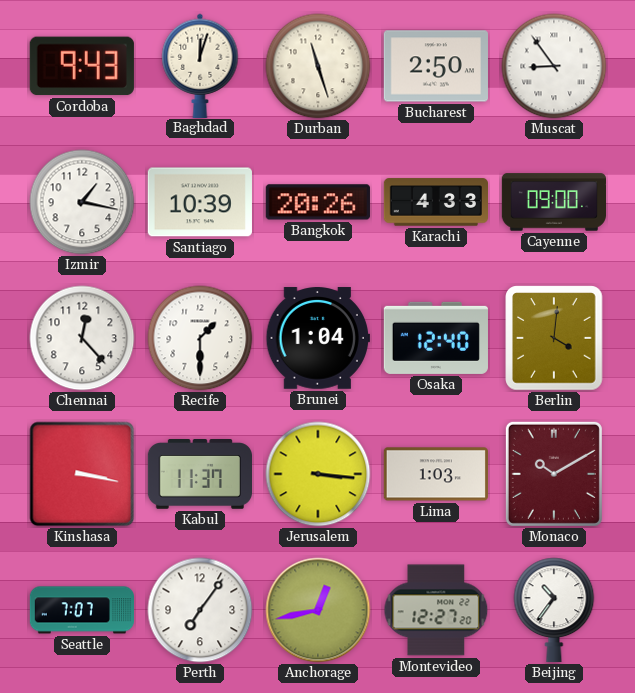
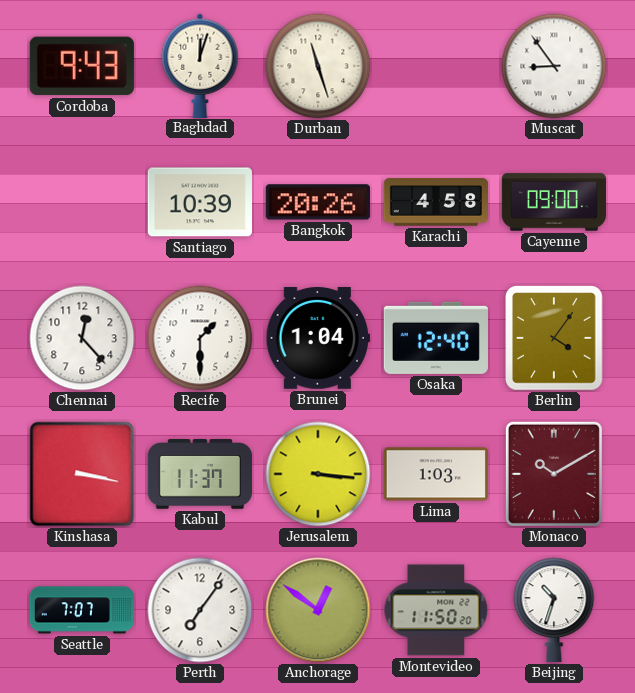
Bucharest: 2:50 -> none (435, 66)
Izmir: 1:17 -> none (82, 202)
Karachi: 4:33 -> 4:58 (435, 202)
Berlin: 4:01 -> 4:06 (554, 338)
Anchorage: 12:43 -> 12:51 (318, 610)
Montevideo: 12:27 -> 11:50 (436, 610)
Beijing: 10:36 -> 10:33 (554, 610)
